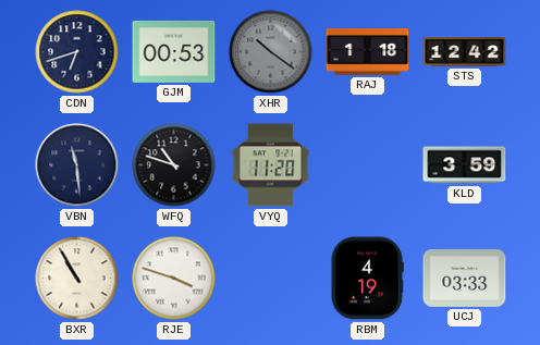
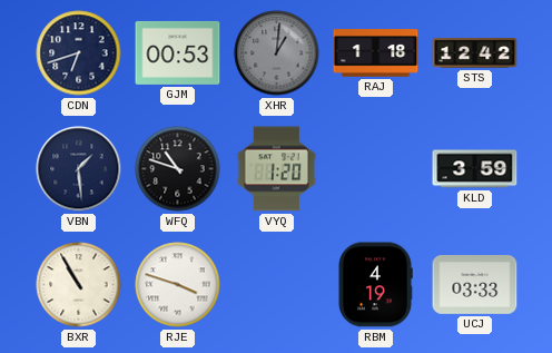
XHR: 10:21 -> 1:01 (277, 53)
VBN: 11:29 -> 1:29 (79, 169)
VYQ: 11:20 -> 1:20 (277, 169)
